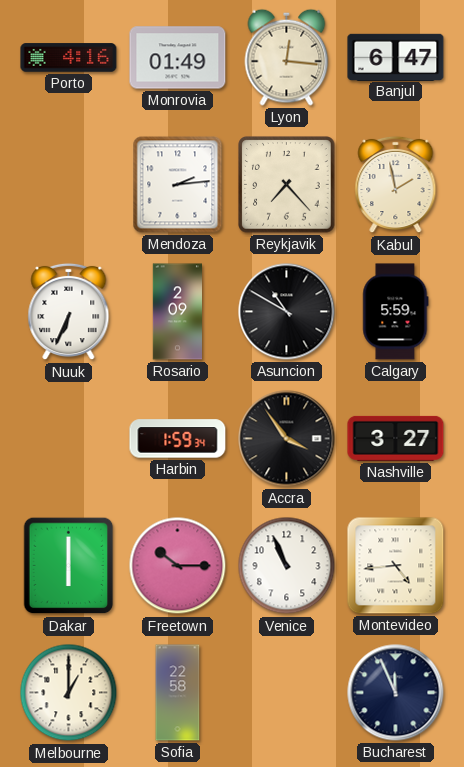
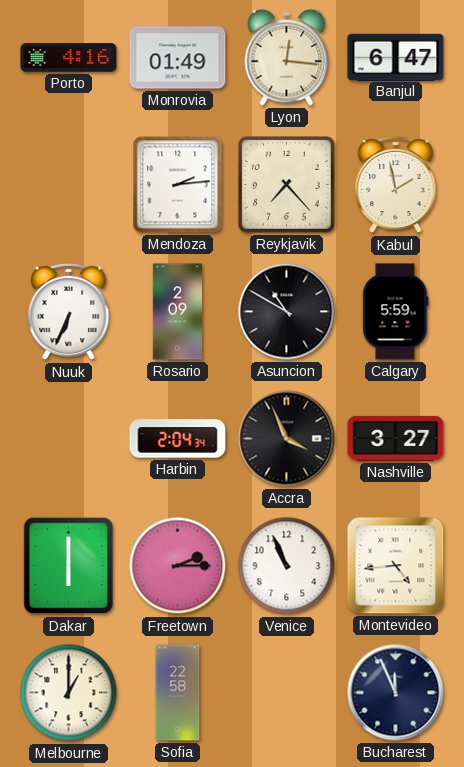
Harbin: 1:59 -> 2:04 (178, 439)
Accra: 3:54 -> 3:56 (287, 439)
Freetown: 10:15 -> 2:15 (178, 566)
